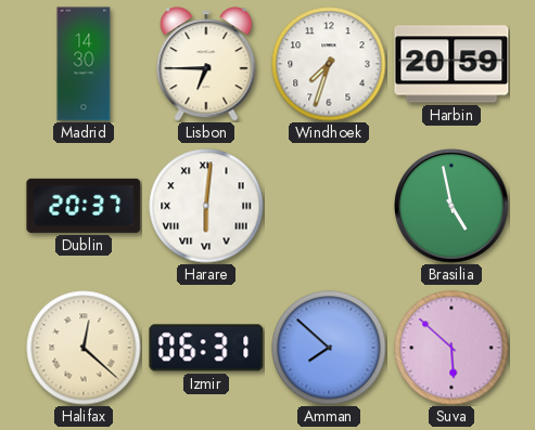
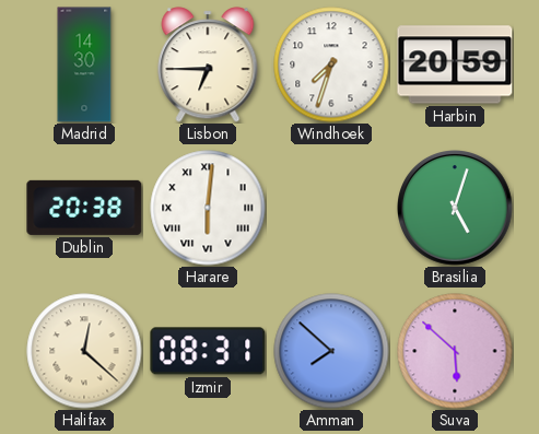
Dublin: 20:37 -> 20:38 (84, 208)
Brasilia: 4:58 -> 5:03 (456, 209)
Izmir: 06:31 -> 08:31 (208, 351)
